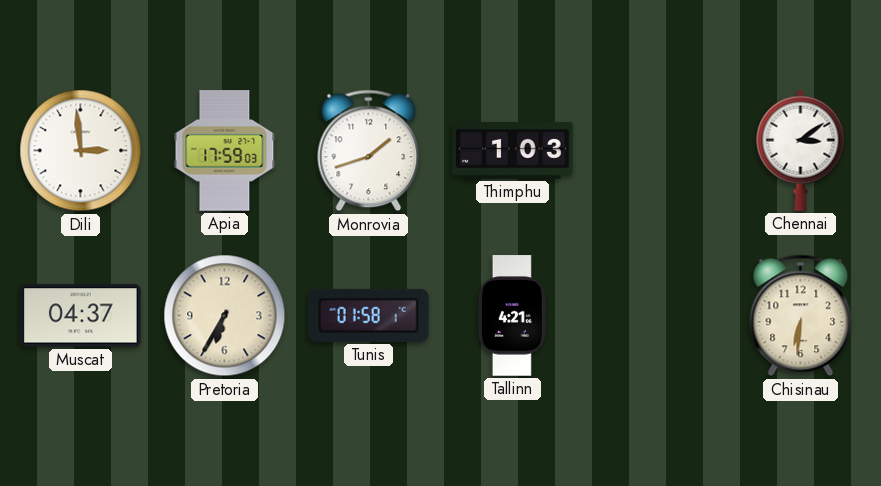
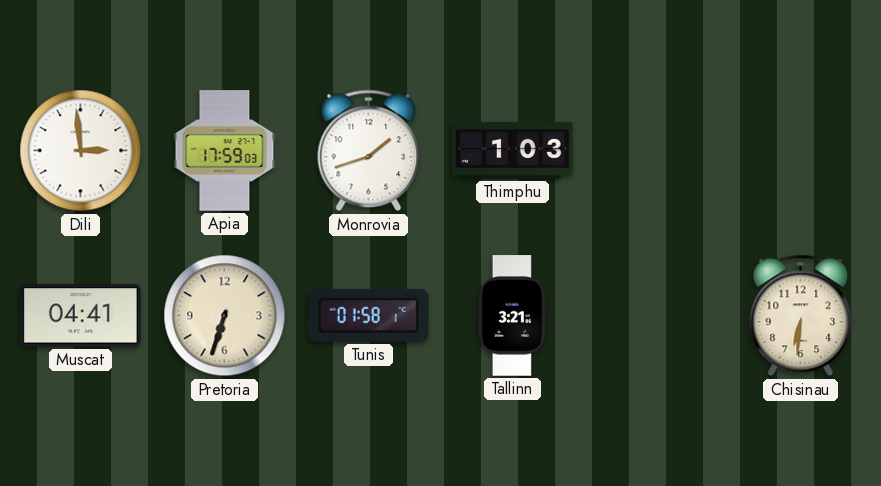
Chennai: 3:09 -> none (801, 150)
Muscat: 04:37 -> 04:41 (81, 316)
Pretoria: 6:35 -> 6:33 (225, 316)
Tallinn: 4:21 -> 3:21 (512, 316)
